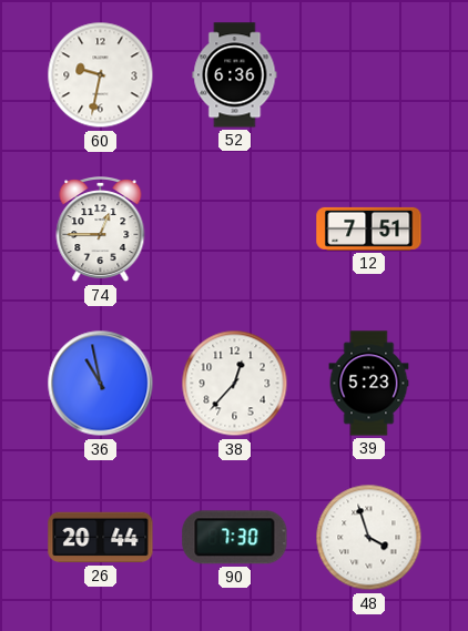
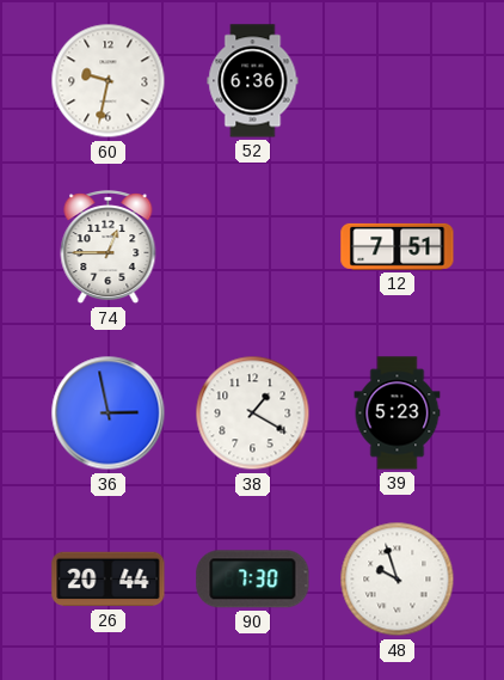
36: 10:58 -> 2:58 (109, 413)
38: 12:37 -> 1:20 (253, 413)
48: 3:57 -> 9:57 (398, 580)
